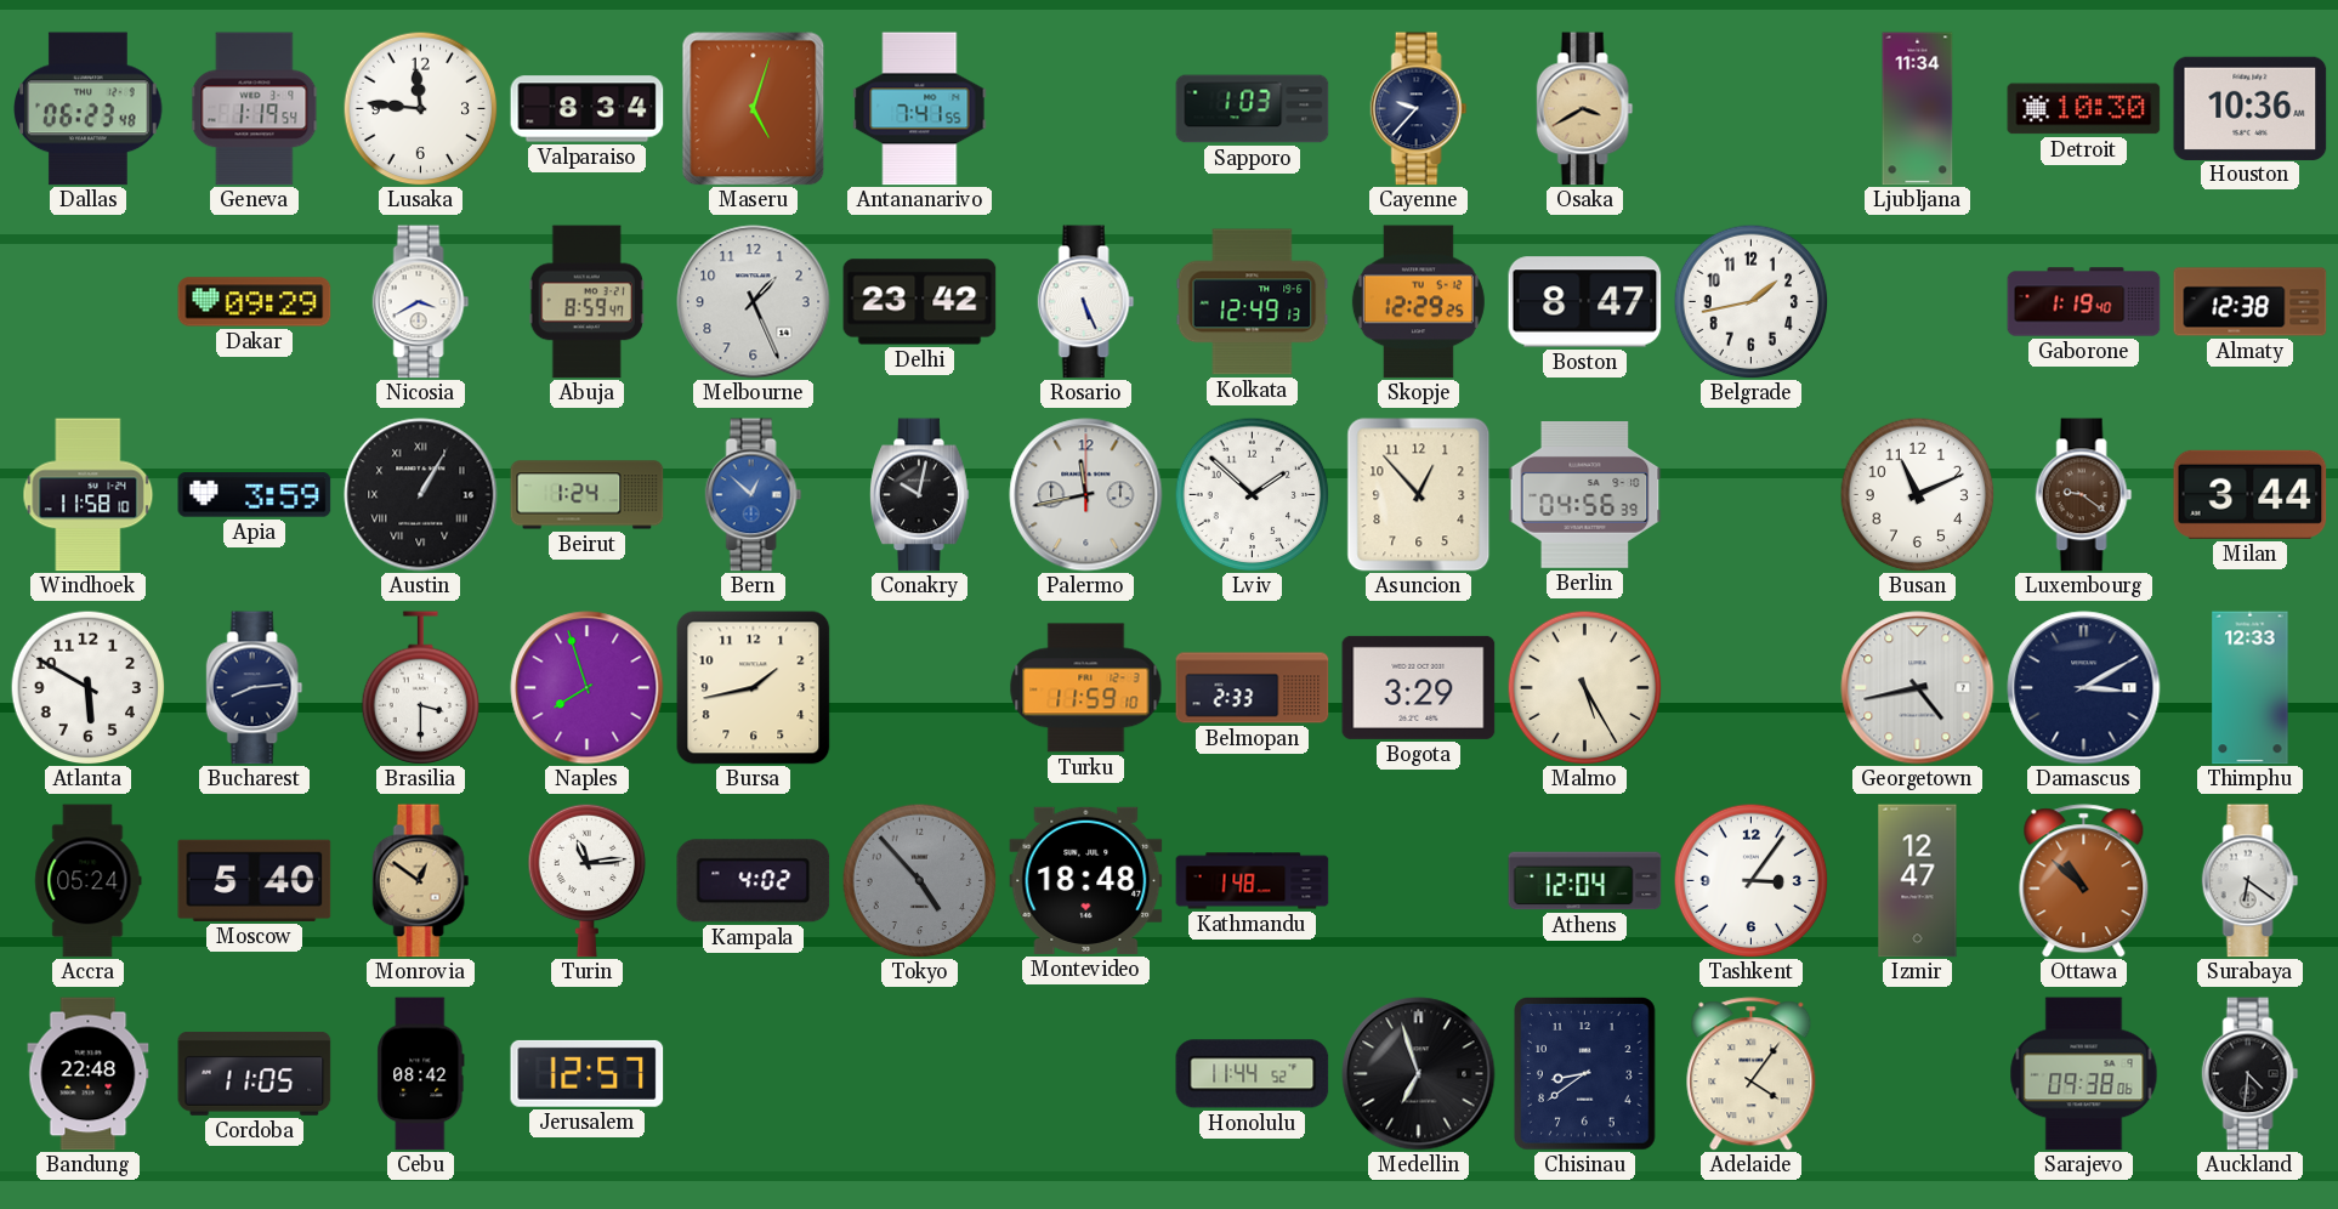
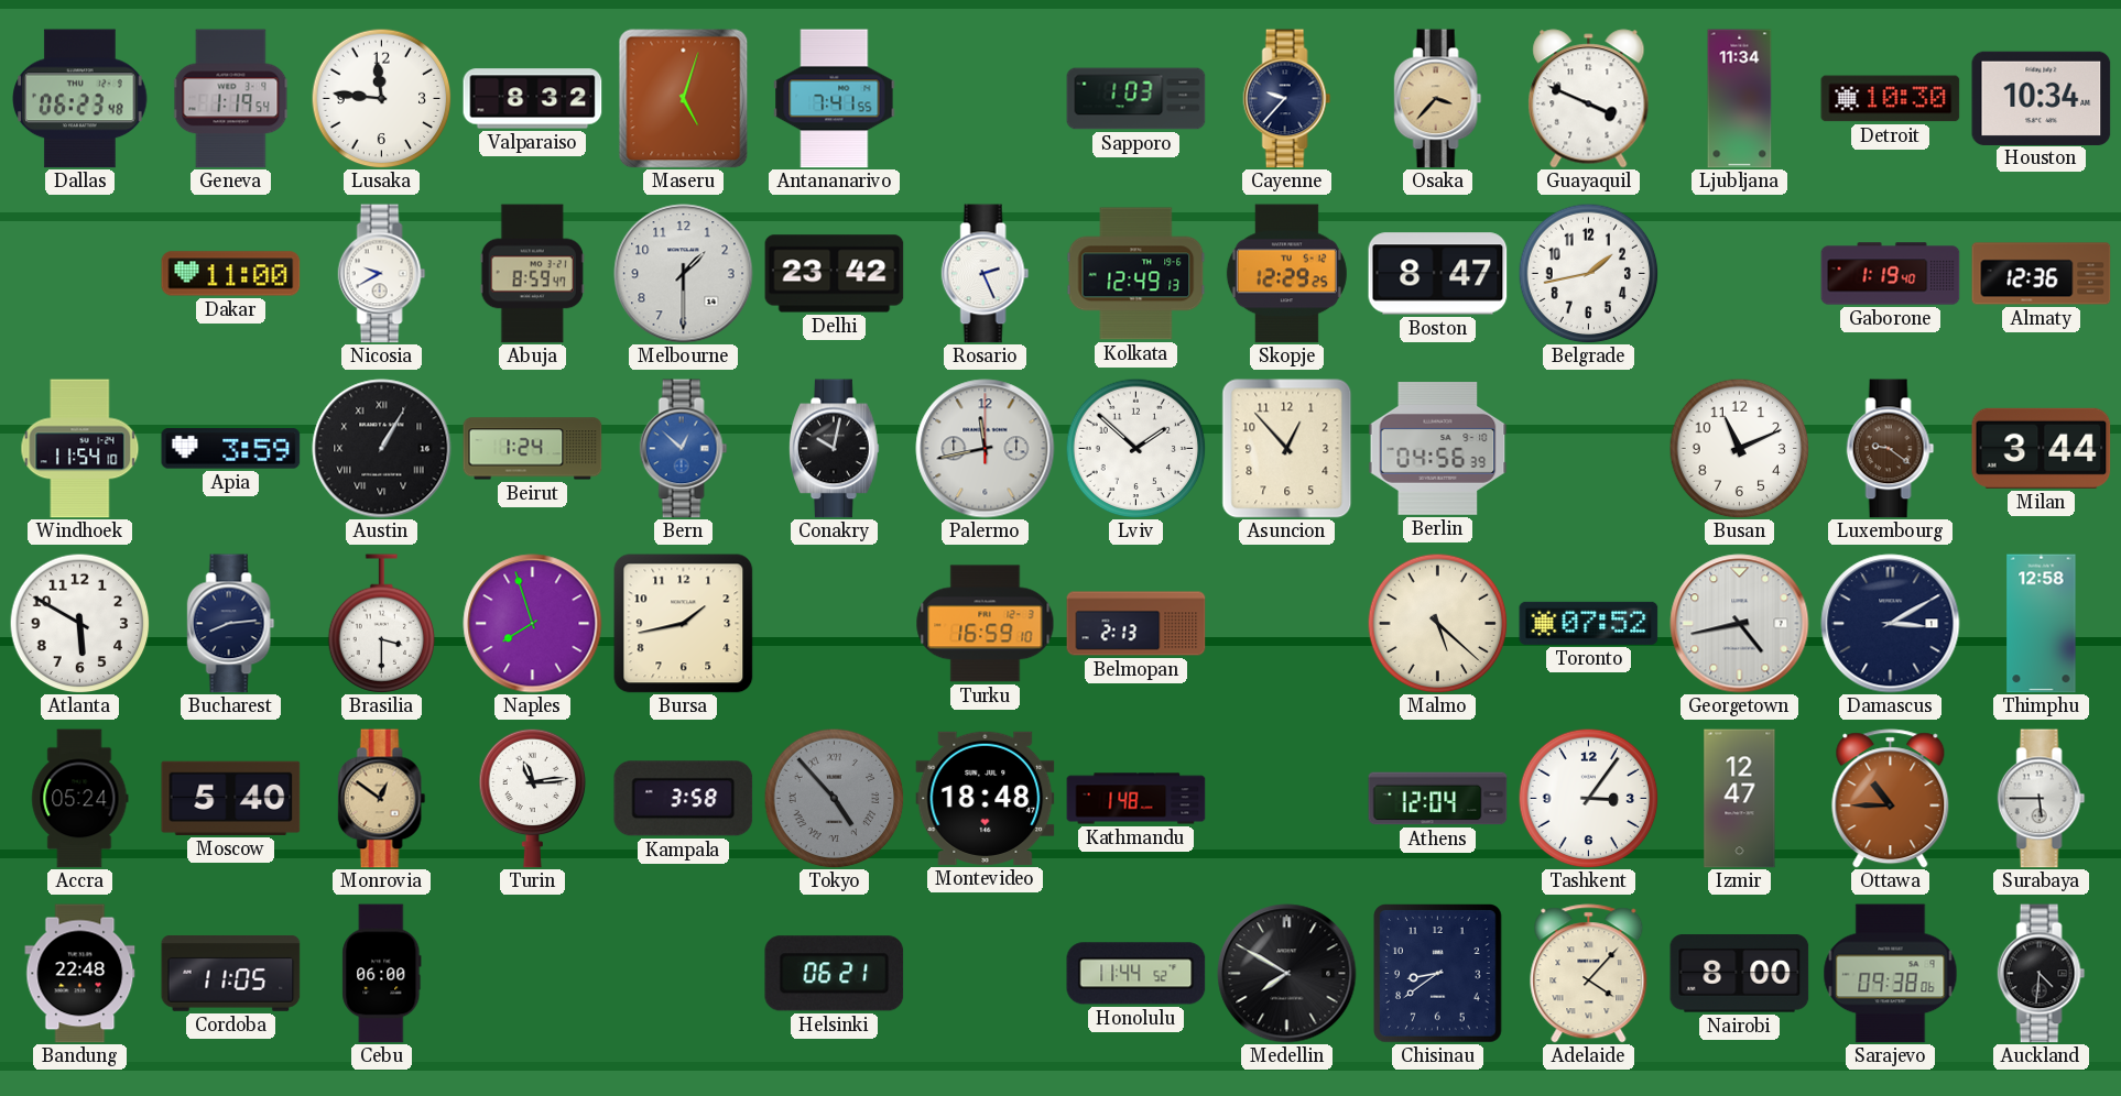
Valparaiso: 8:34 -> 8:32 (533, 99)
Osaka: 3:40 -> 3:37 (1438, 99)
Guayaquil: none -> 3:49 (1589, 99)
Houston: 10:36 -> 10:34 (2042, 98)
Dakar: 09:29 -> 11:00 (231, 274)
Nicosia: 3:40 -> 9:40 (382, 274)
Melbourne: 1:26 -> 1:30 (684, 274)
Rosario: 5:26 -> 2:26 (986, 274)
Almaty: 12:38 -> 12:36 (2042, 274)
Windhoek: 11:58 -> 11:54 (80, 449)
Turku: 11:59 -> 16:59 (986, 624)
Belmopan: 2:33 -> 2:13 (1136, 624)
Bogota: 3:29 -> none (1419, 687)
Malmo: 5:25 -> 5:22 (1437, 623)
Toronto: none -> 07:52 (1589, 623)
Thimphu: 12:33 -> 12:58 (2042, 624)
Kampala: 4:02 -> 3:58 (684, 799)
Tokyo numerals: Arabic -> Roman (834, 798)
Ottawa: 10:52 -> 10:45 (1891, 799)
Surabaya: 6:21 -> 5:45 (2042, 799)
Cebu: 08:42 -> 06:00 (382, 974)
Jerusalem: 12:57 -> none (588, 1073)
Helsinki: none -> 06:21 (835, 974)
Medellin: 6:57 -> 7:50 (1287, 974)
Adelaide: 4:06 -> 4:07 (1589, 974)
Nairobi: none -> 8:00 (1740, 974)
